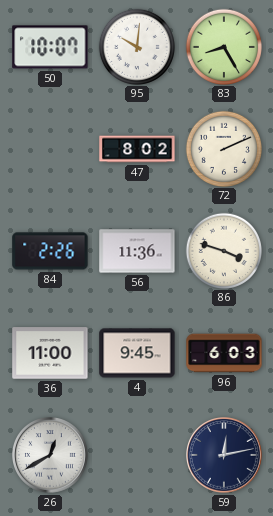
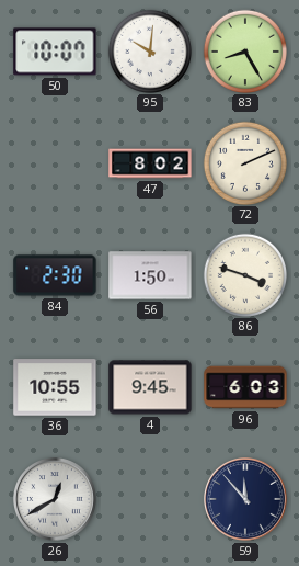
84: 2:26 -> 2:30 (55, 275)
56: 11:36 -> 1:50 (150, 275)
36: 11:00 -> 10:55 (55, 387)
59: 12:13 -> 11:53 (246, 500)
